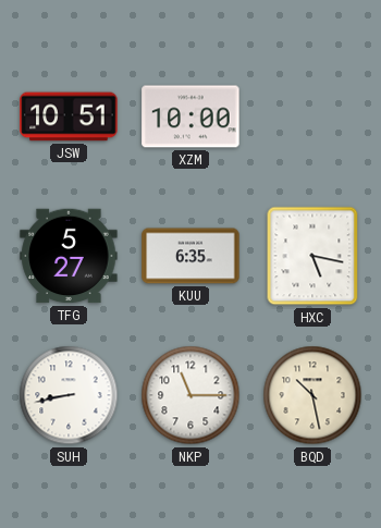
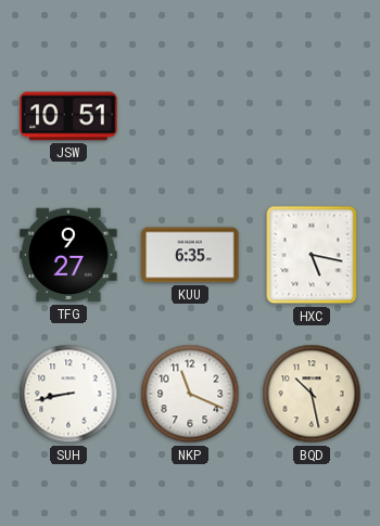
XZM: 10:00 -> none (190, 116)
TFG: 5:27 -> 9:27 (68, 255)
NKP: 11:15 -> 11:19 (190, 394)
